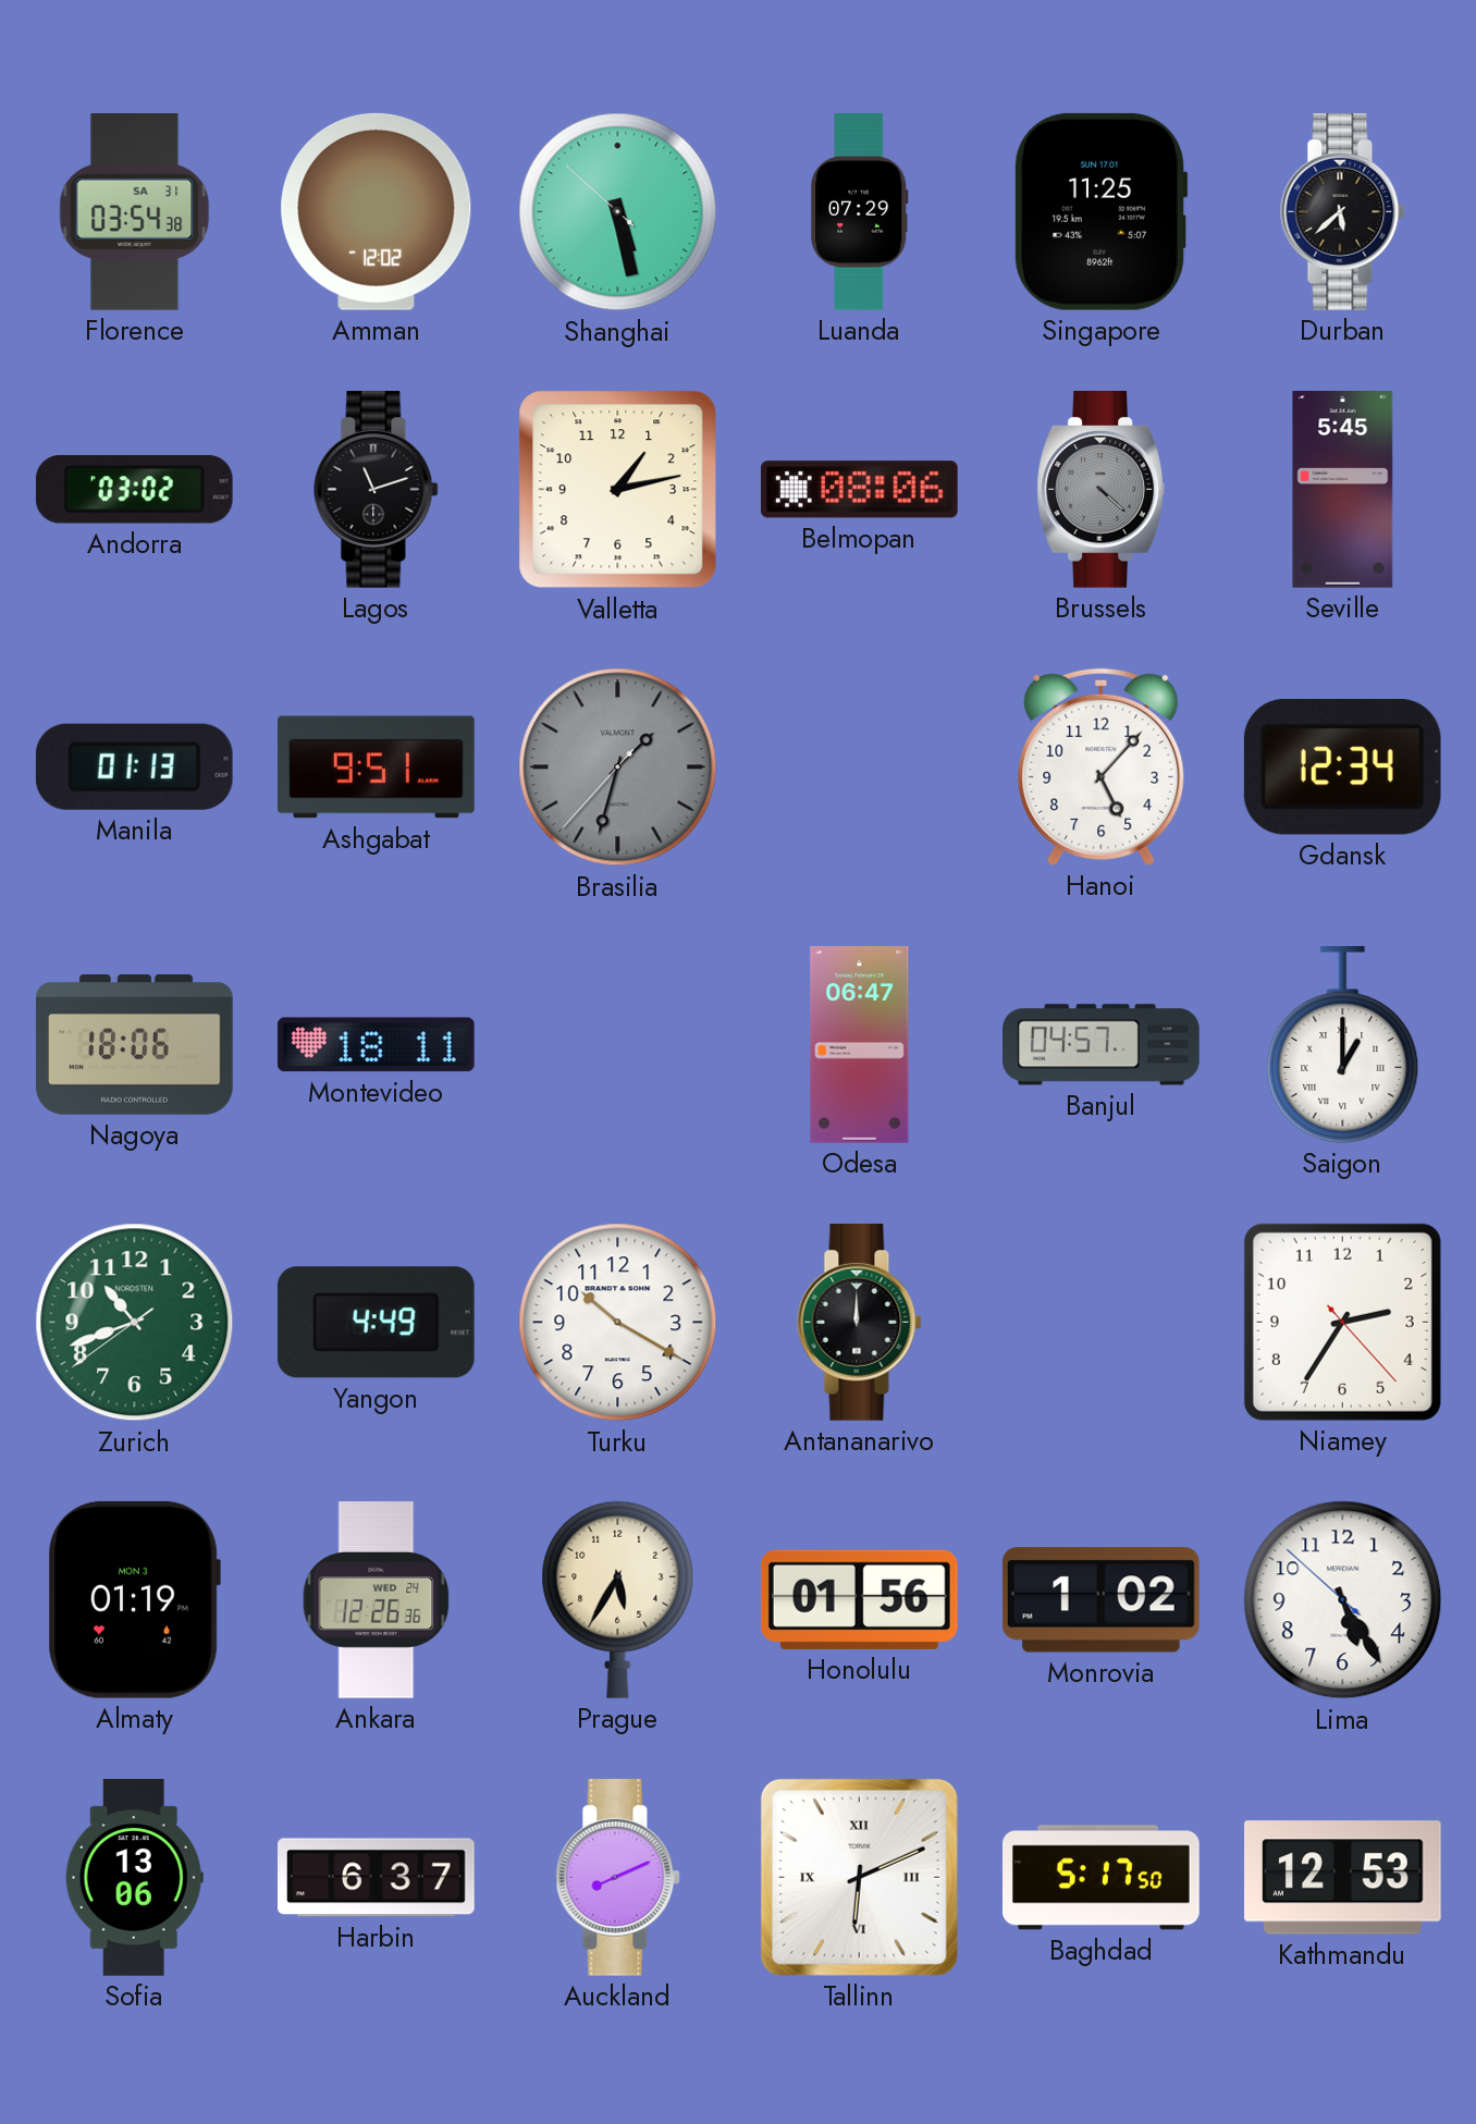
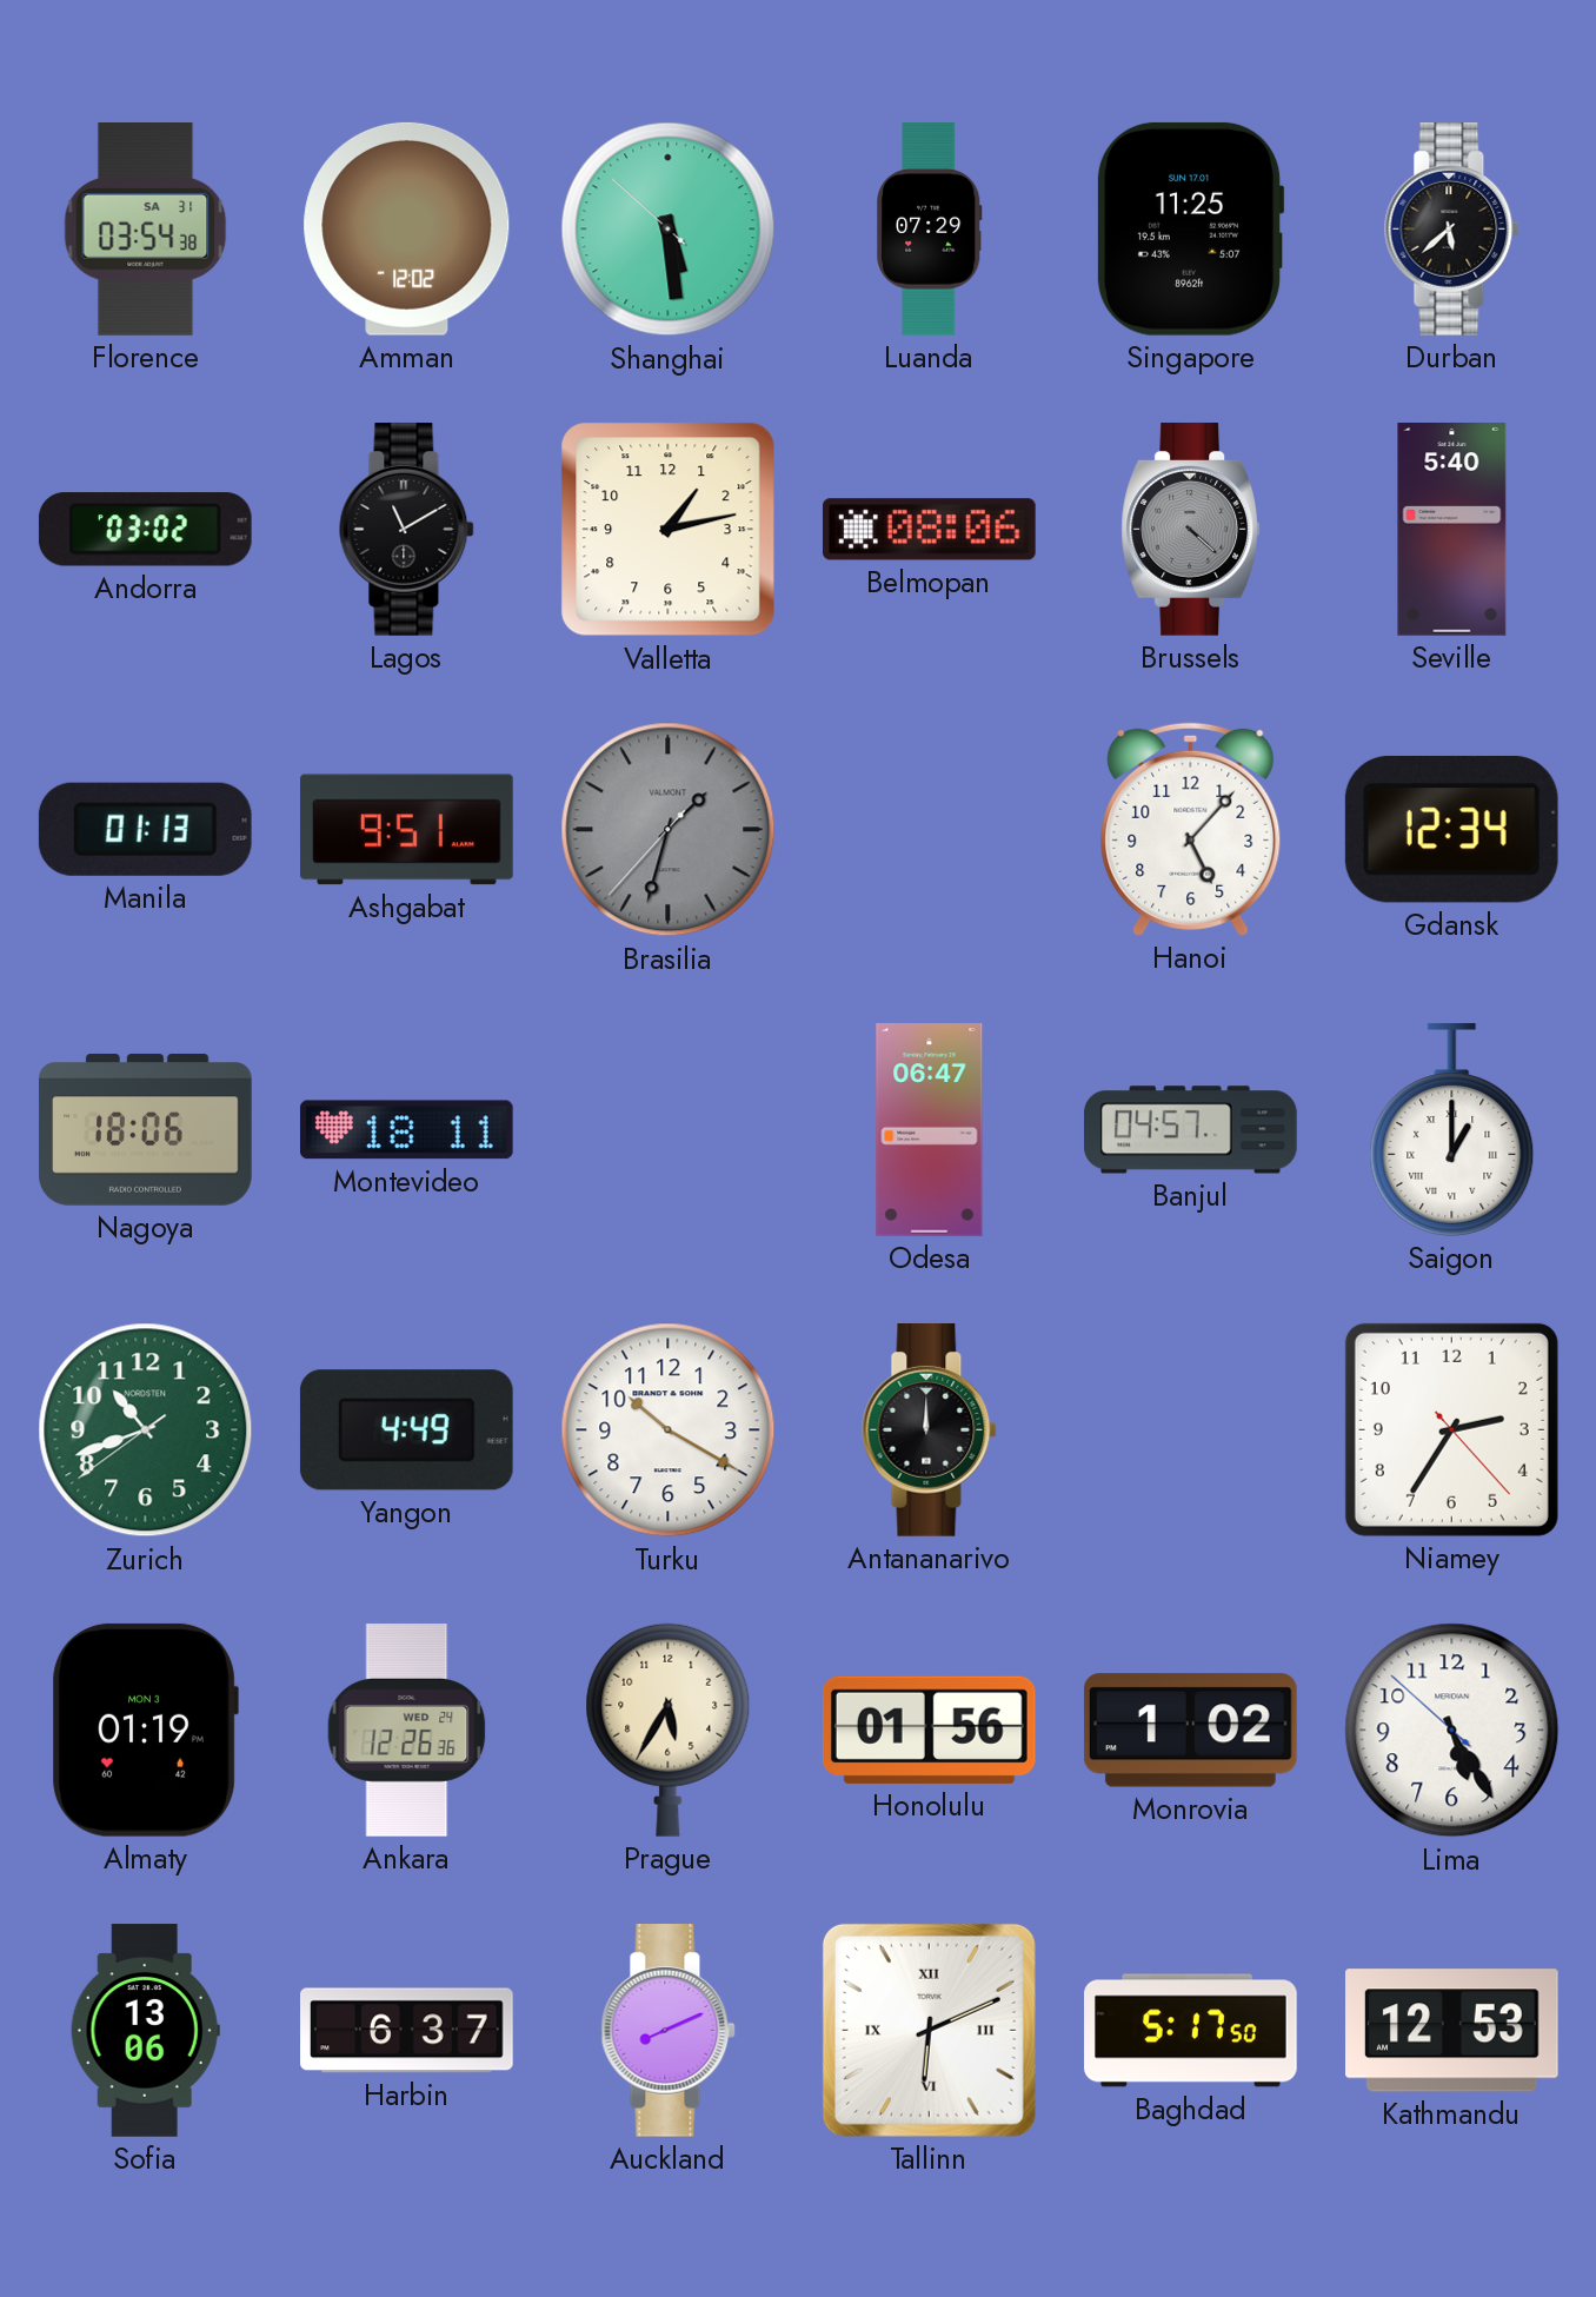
Shanghai: 5:27 -> 5:28 (669, 230)
Lagos: 11:12 -> 11:10 (407, 530)
Seville: 5:45 -> 5:40 (1452, 530)
